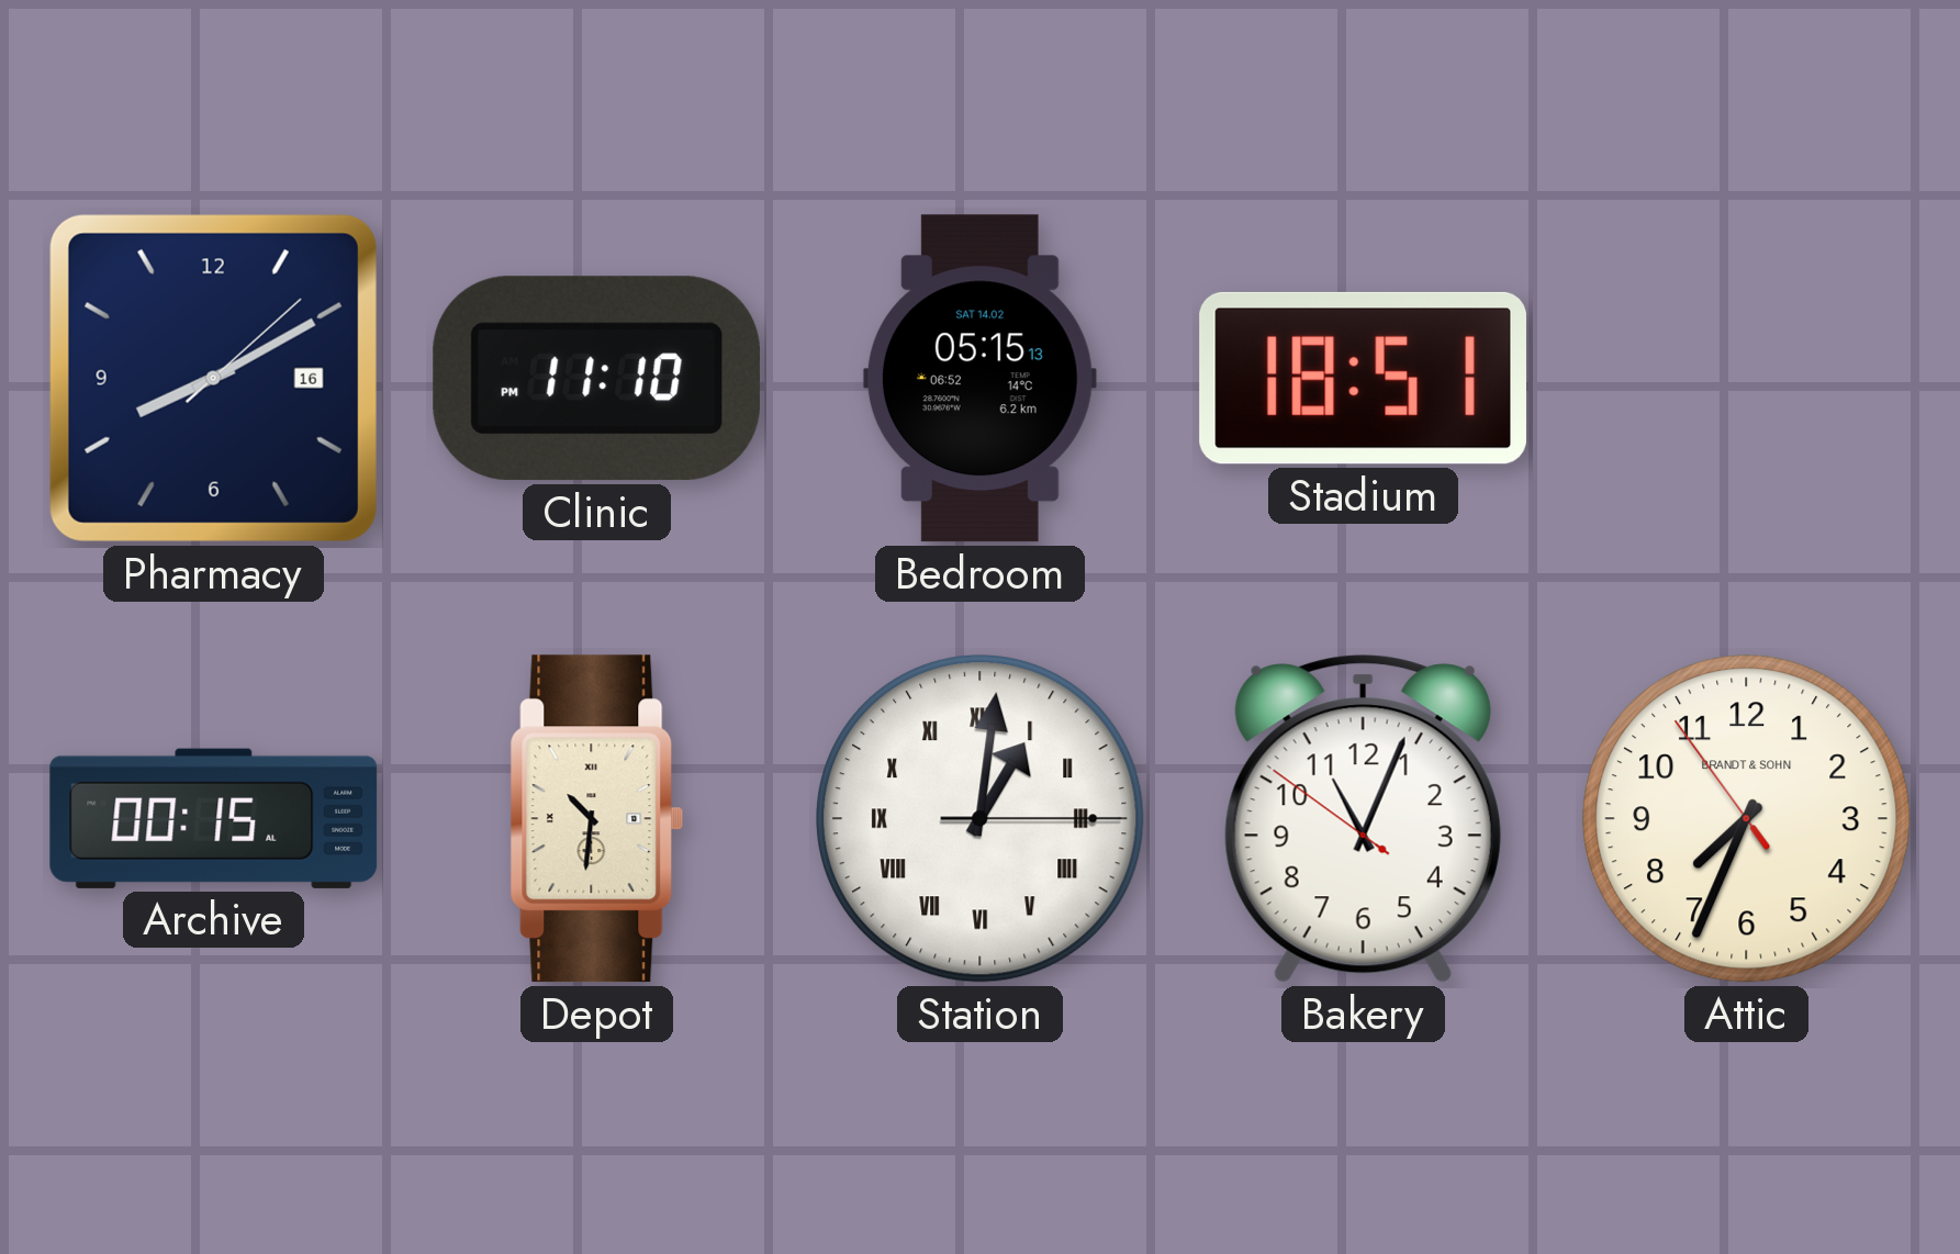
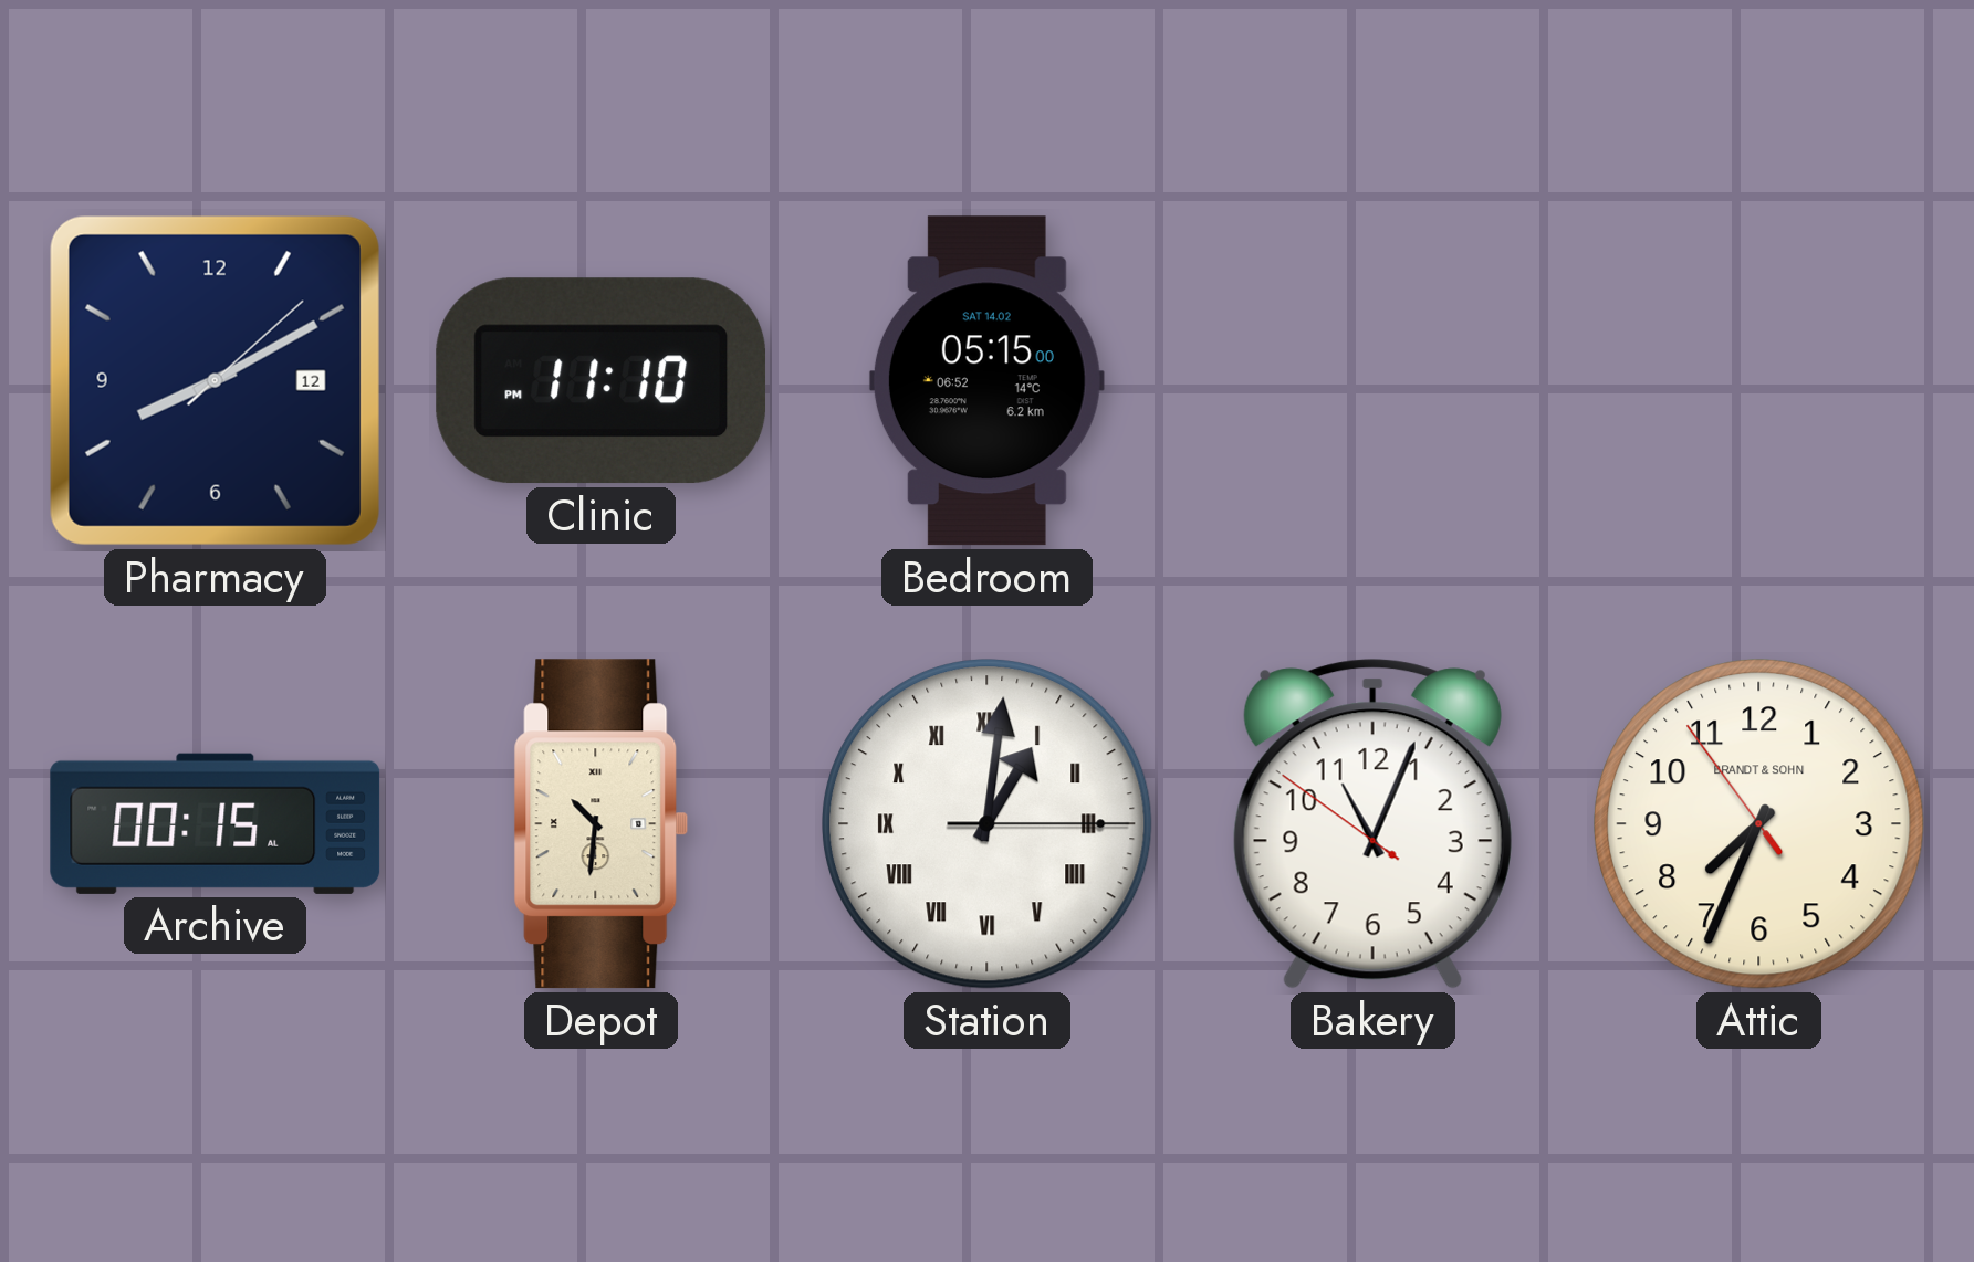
Pharmacy date: 16 -> 12 (215, 380)
Bedroom: 05:15:13 -> 05:15:00 (986, 381)
Stadium: 18:51 -> none (1363, 378)
